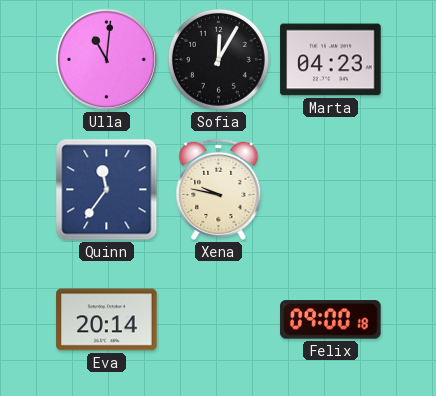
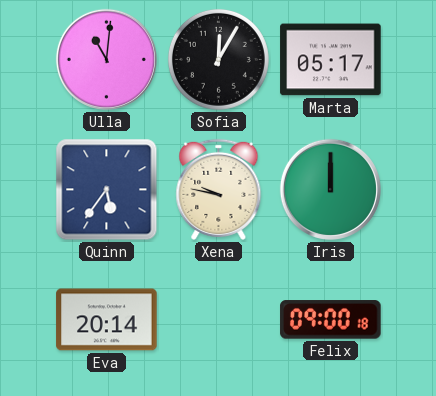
Marta: 04:23 -> 05:17 (331, 60)
Quinn: 11:36 -> 5:36 (107, 190)
Iris: none -> 12:00 (330, 189)
